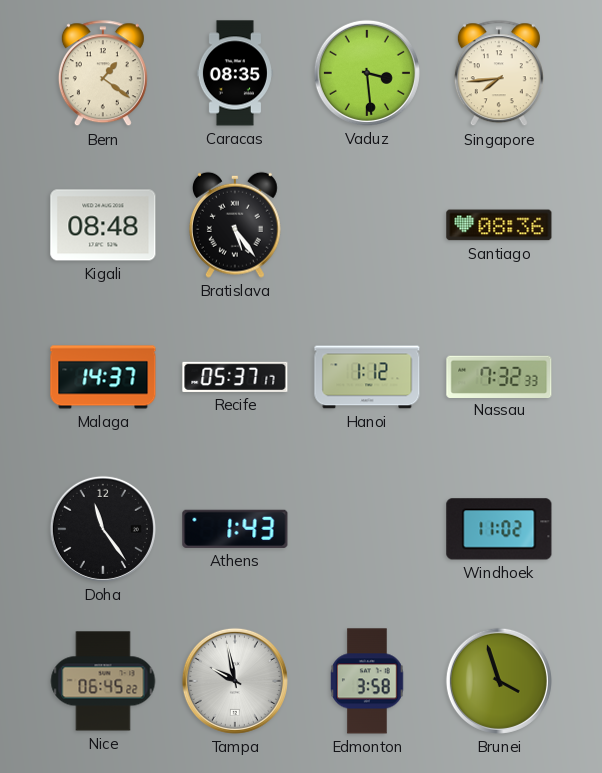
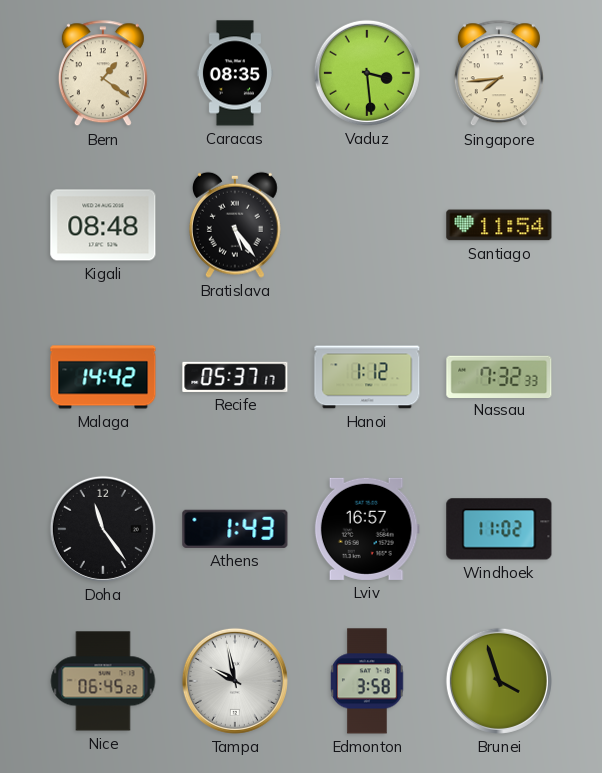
Santiago: 08:36 -> 11:54 (499, 225)
Malaga: 14:37 -> 14:42 (103, 377)
Lviv: none -> 16:57 (367, 529)
